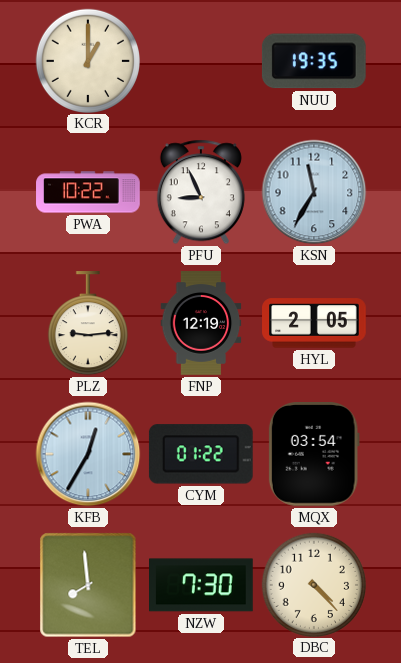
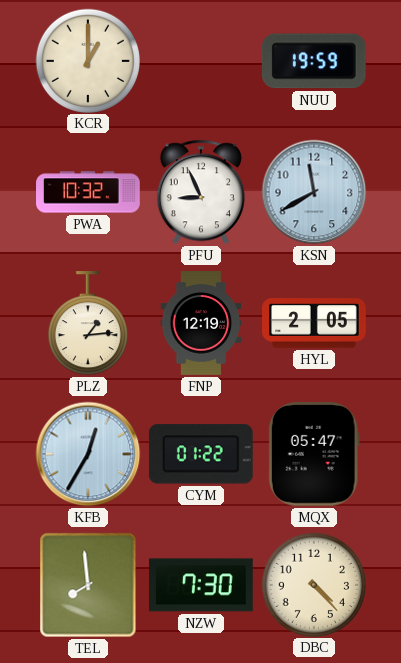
NUU: 19:35 -> 19:59 (314, 61)
PWA: 10:22 -> 10:32 (88, 192)
KSN: 11:35 -> 11:40 (314, 192)
PLZ: 9:14 -> 1:14 (88, 324)
MQX: 03:54 -> 05:47 (314, 455)
